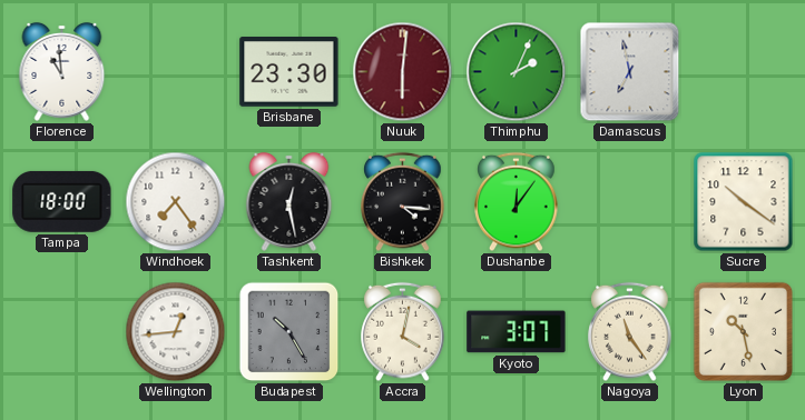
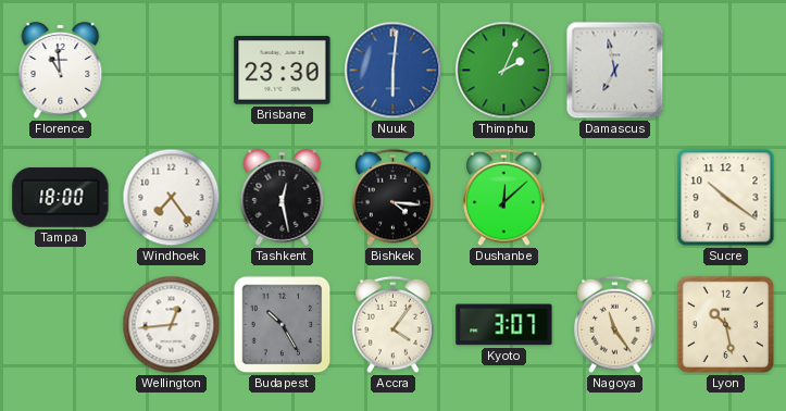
Nuuk dial: burgundy -> blue (394, 71)
Dushanbe: 12:06 -> 12:08 (504, 198)
Accra: 4:02 -> 4:06 (394, 325)
